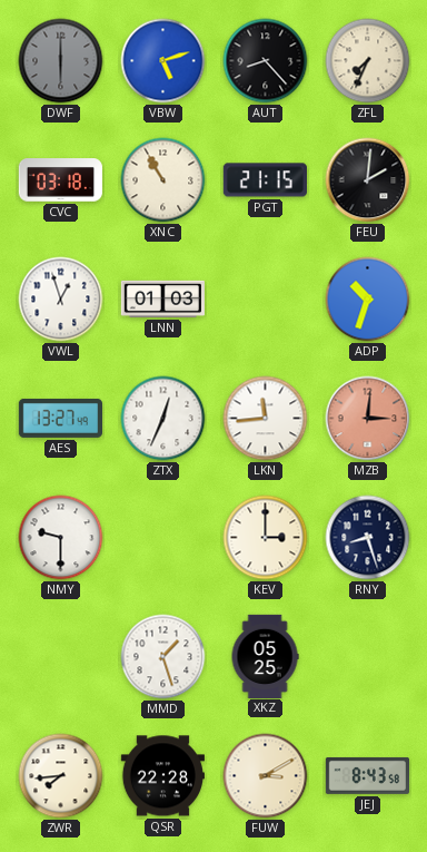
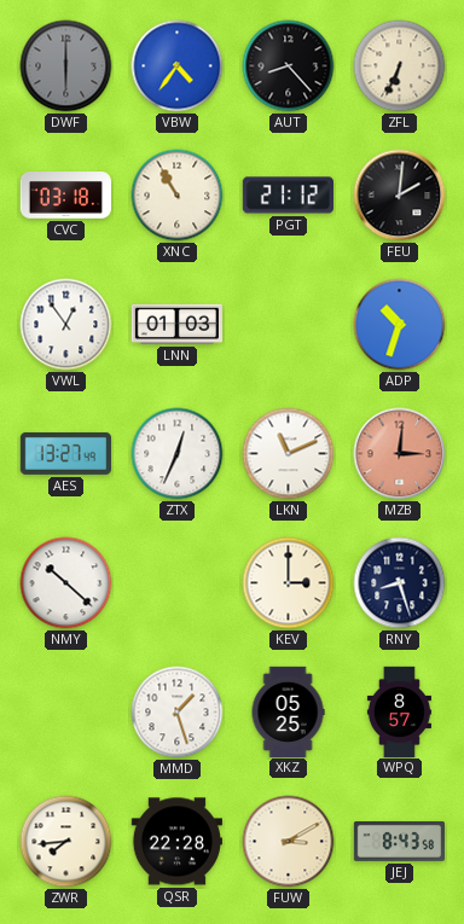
VBW: 5:12 -> 4:36 (178, 66)
ZFL: 7:34 -> 6:34 (400, 66)
PGT: 21:15 -> 21:12 (288, 196)
VWL: 12:57 -> 12:54 (66, 325)
LKN: 11:44 -> 11:11 (289, 454)
NMY: 9:30 -> 10:22 (66, 583)
WPQ: none -> 8:57 (399, 711)
